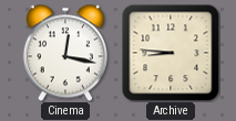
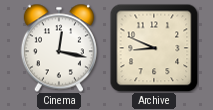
Archive: 8:46 -> 8:49 (154, 48)
